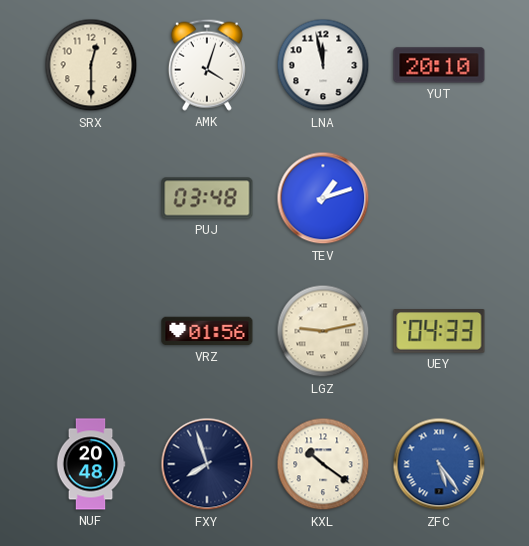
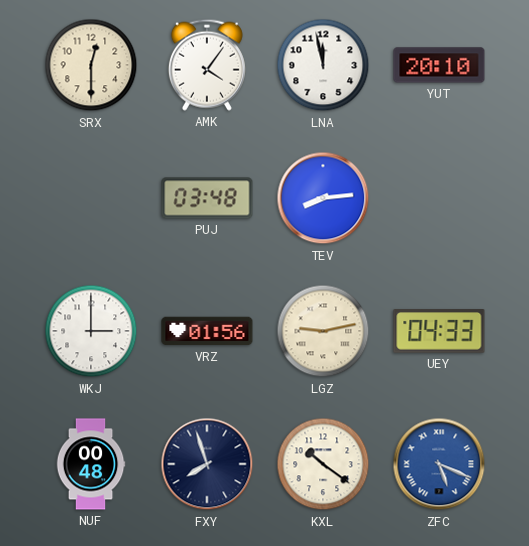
AMK: 4:03 -> 4:06 (207, 65)
TEV: 1:12 -> 8:14 (323, 198)
WKJ: none -> 3:00 (91, 331)
NUF: 20:48 -> 00:48 (91, 464)
ZFC: 5:24 -> 5:19 (439, 464)
